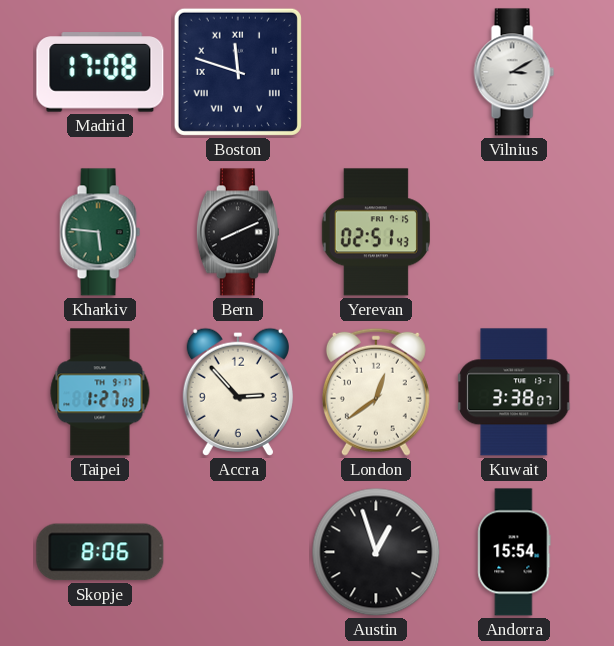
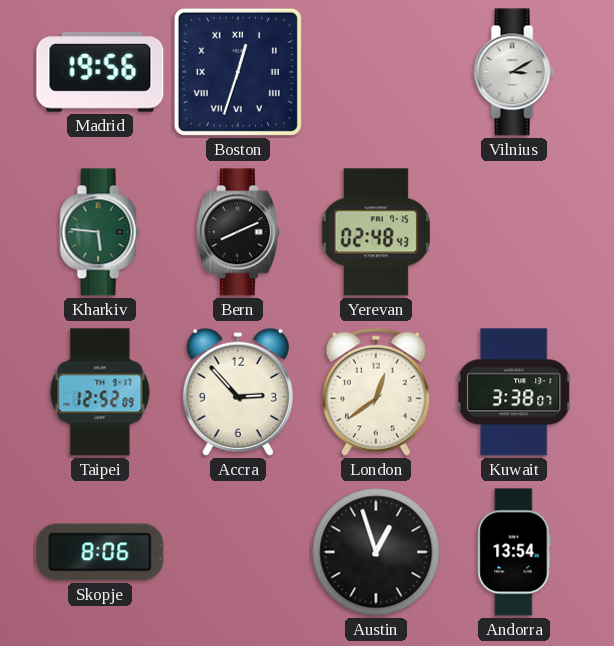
Madrid: 17:08 -> 19:56 (100, 72)
Boston: 11:48 -> 12:33 (238, 72)
Yerevan: 02:51 -> 02:48 (376, 232)
Taipei: 1:27 -> 12:52 (100, 392)
Andorra: 15:54 -> 13:54 (514, 552)
